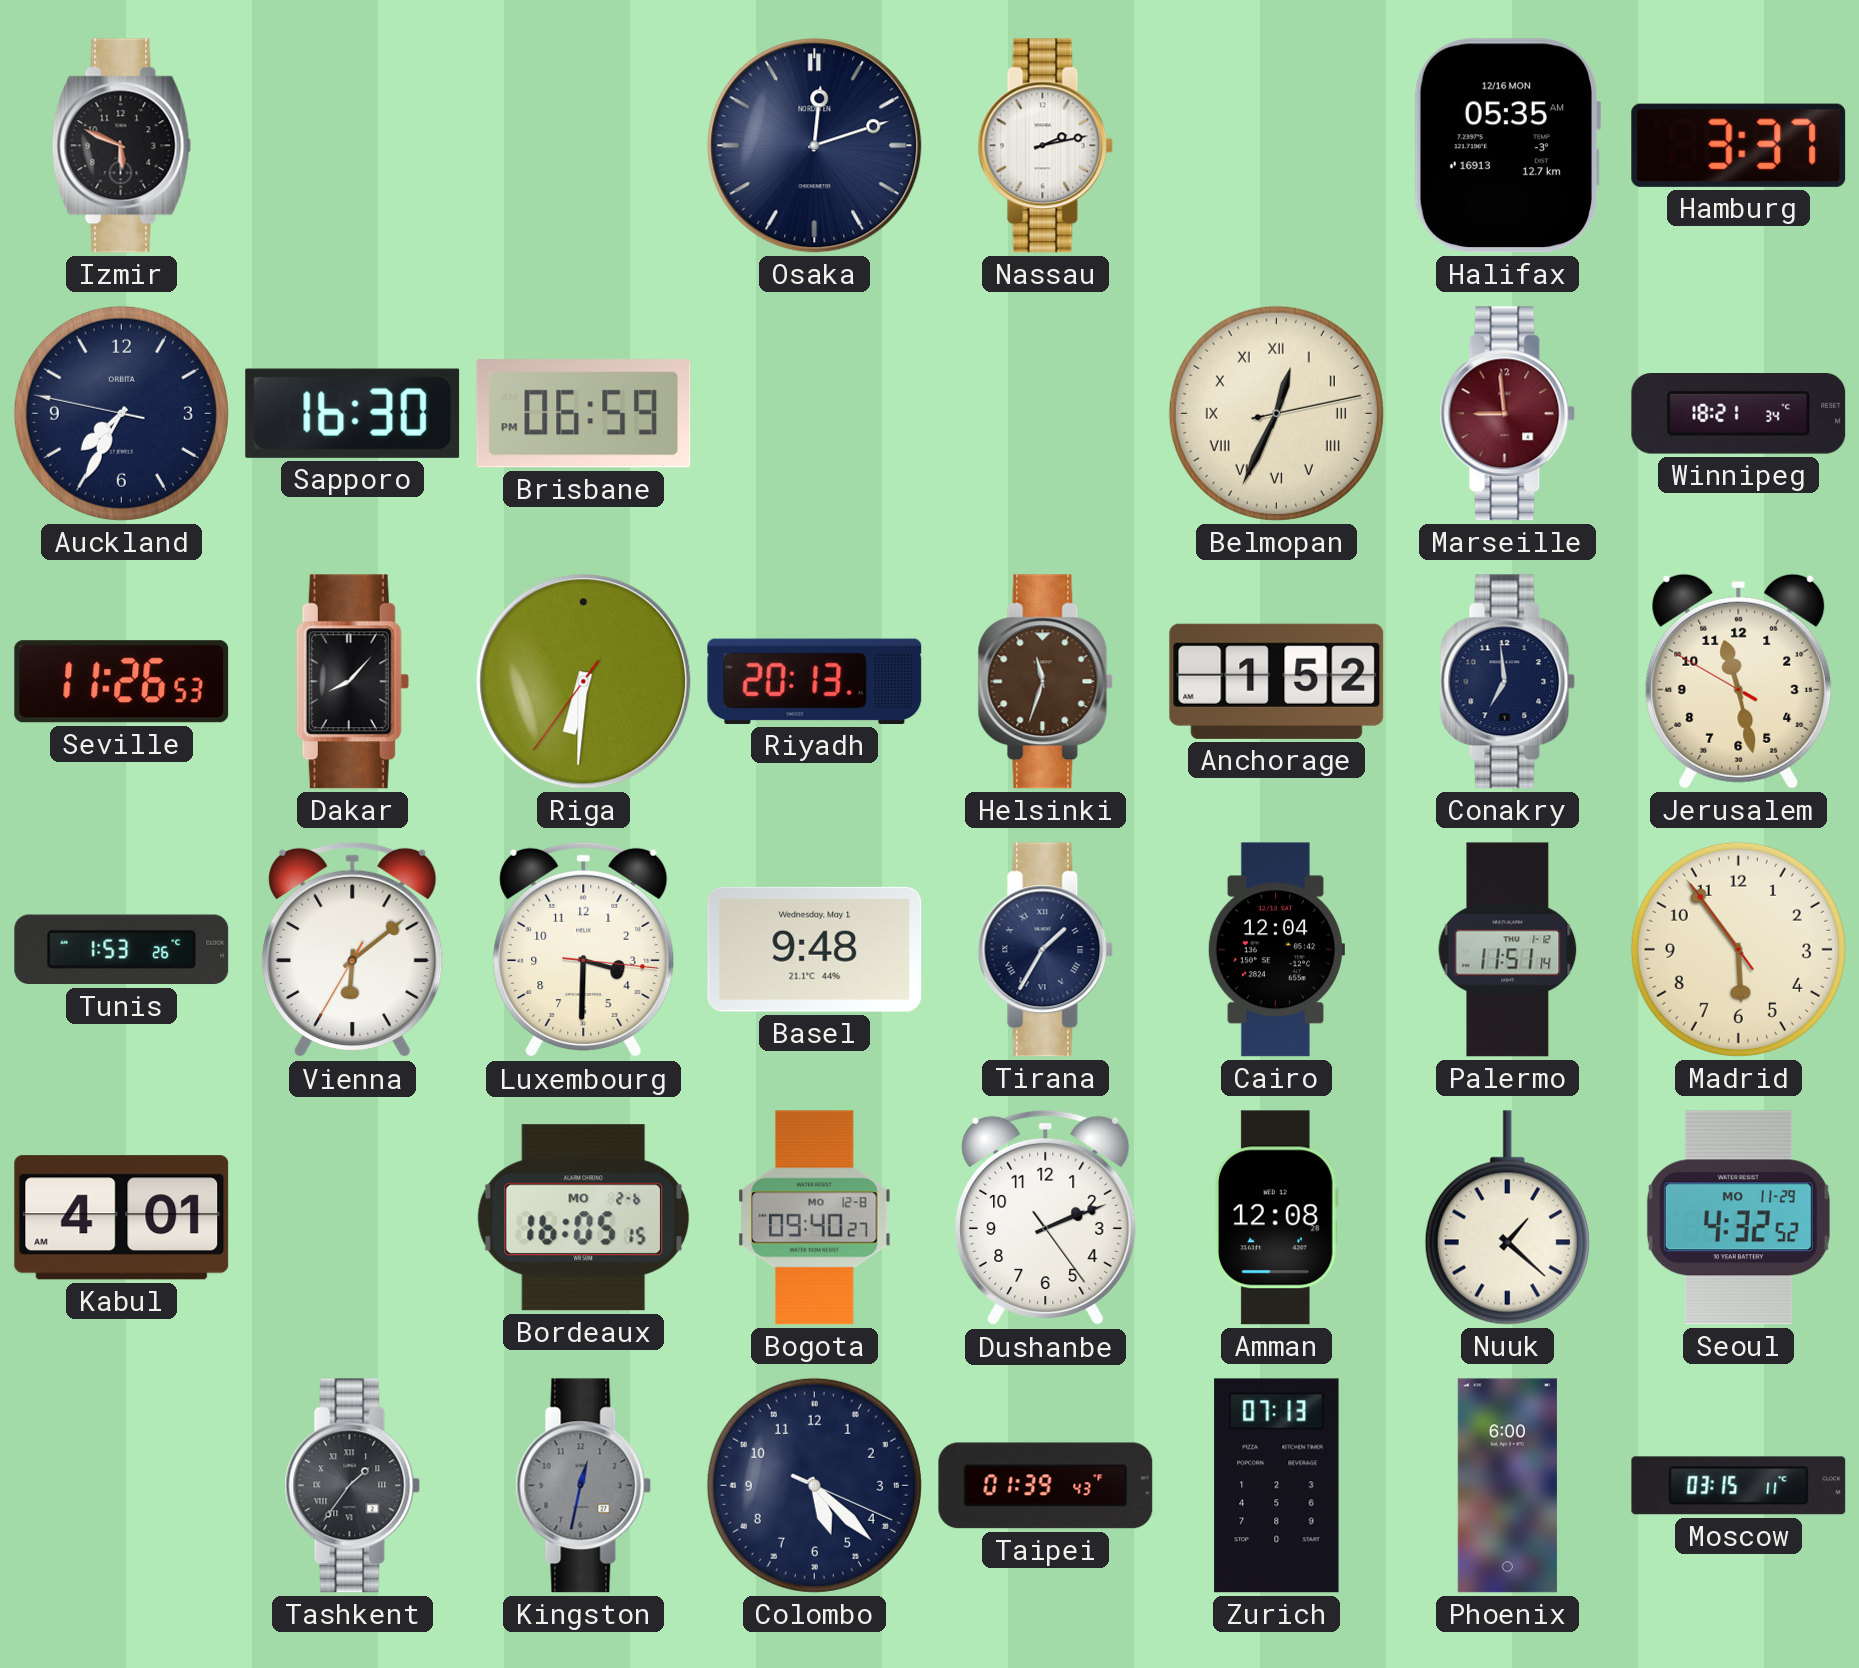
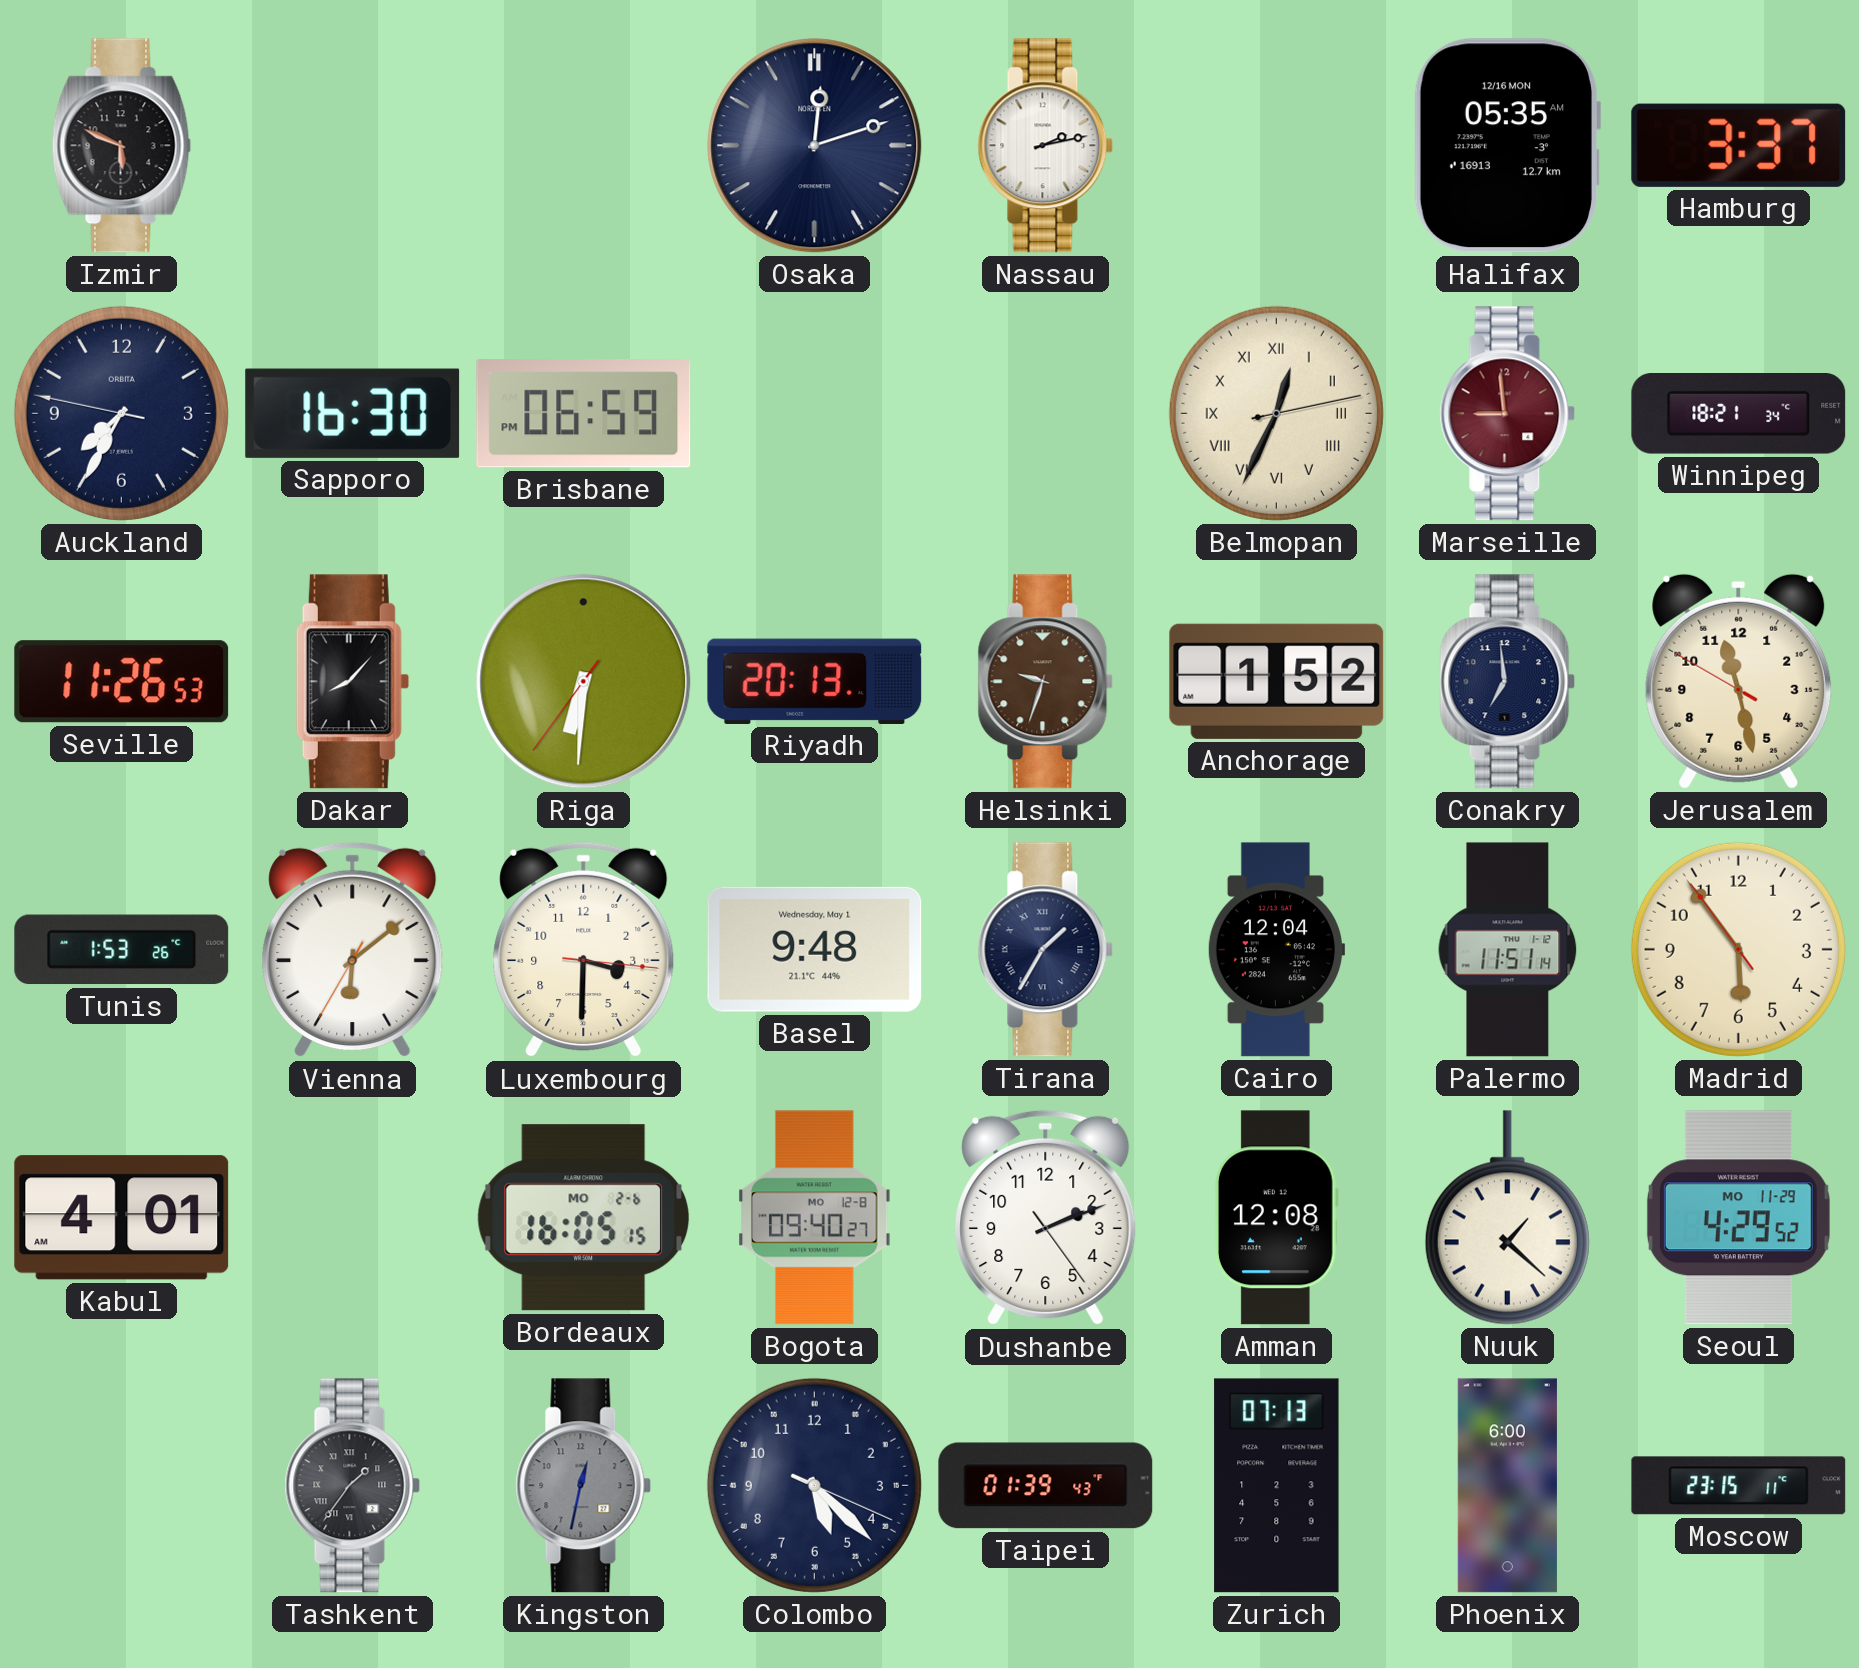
Helsinki: 11:33 -> 9:33 (1046, 682)
Seoul: 4:32 -> 4:29 (1738, 1218)
Moscow: 03:15 -> 23:15 (1739, 1486)
